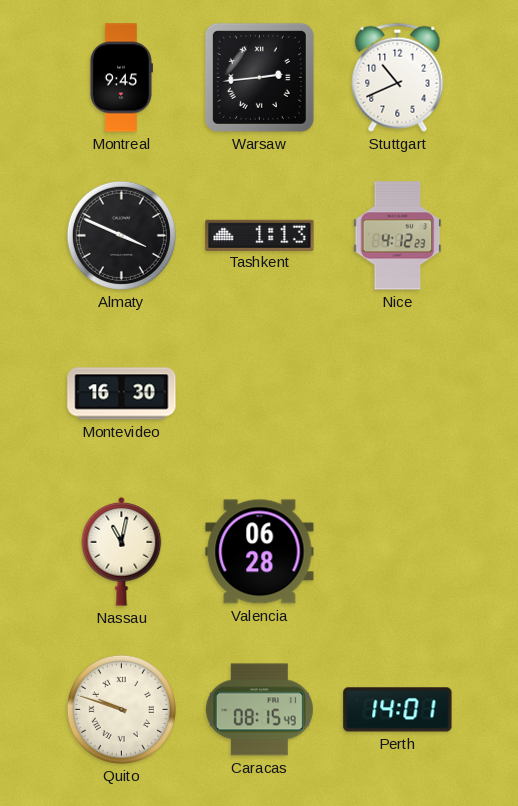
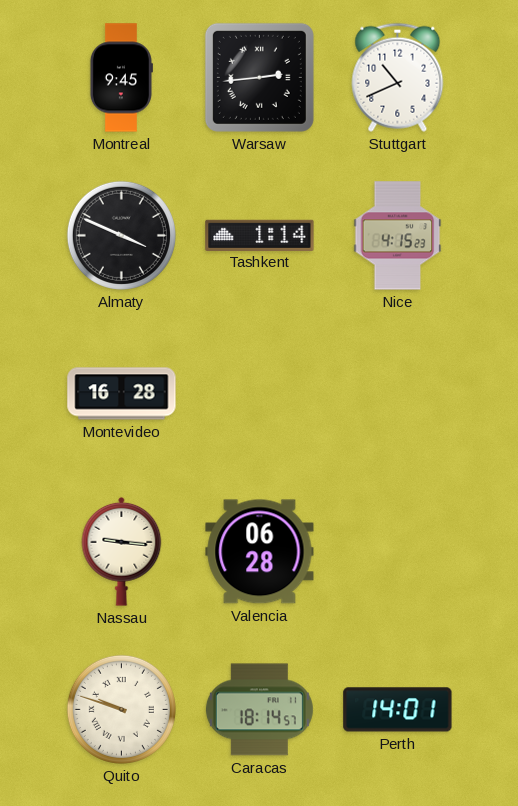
Tashkent: 1:13 -> 1:14 (260, 235)
Nice: 4:12 -> 4:15 (398, 236)
Montevideo: 16:30 -> 16:28 (122, 394)
Nassau: 11:02 -> 9:16 (122, 551)
Caracas: 08:15 -> 18:14 (259, 710)
